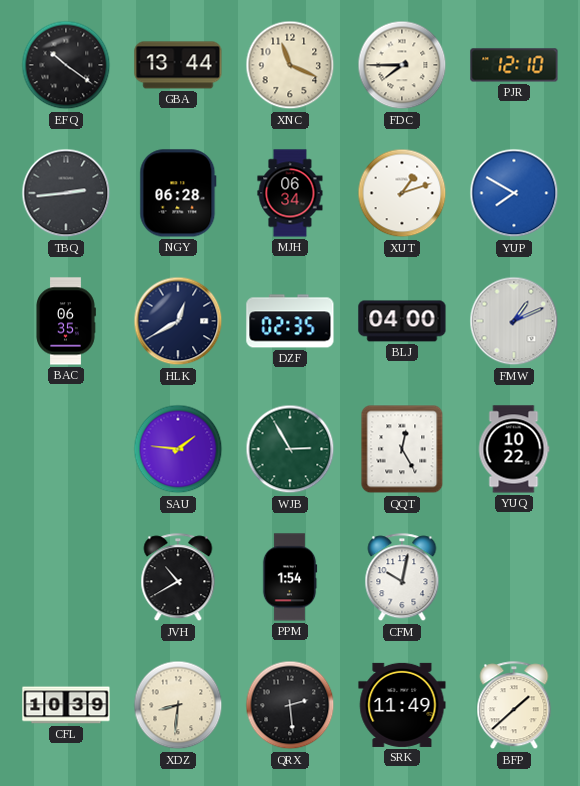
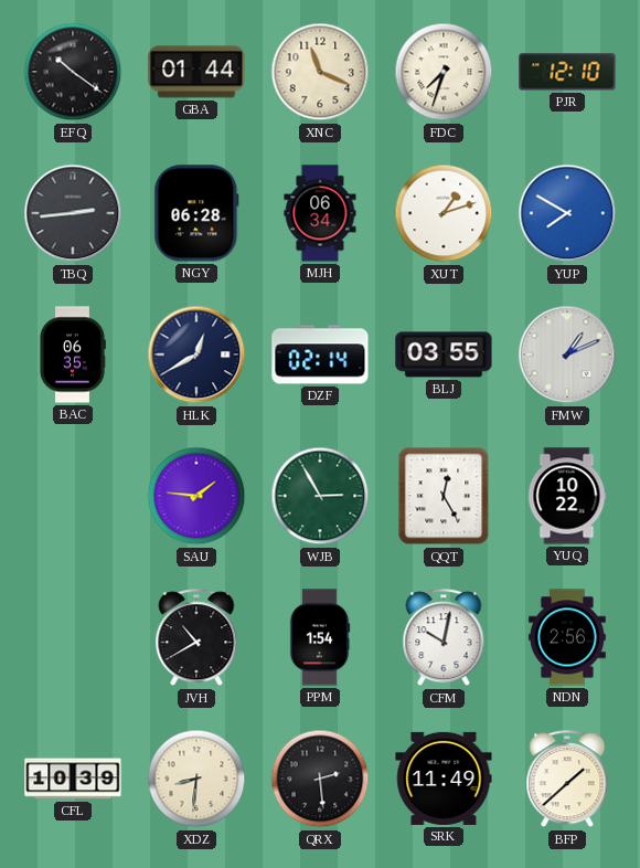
GBA: 13:44 -> 01:44 (196, 72)
FDC: 7:45 -> 7:33 (444, 72)
DZF: 02:35 -> 02:14 (320, 354)
BLJ: 04:00 -> 03:55 (444, 354)
NDN: none -> 2:56 (567, 637)
